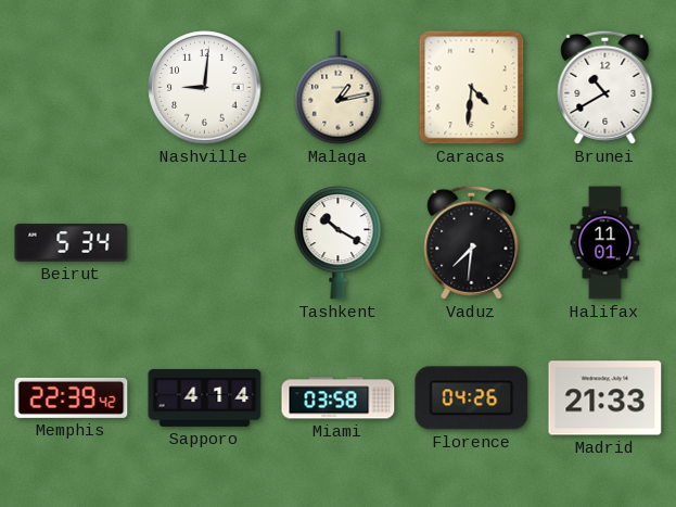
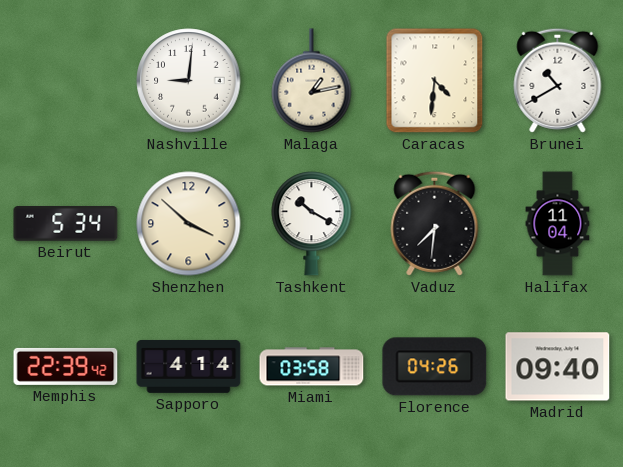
Shenzhen: none -> 3:52 (189, 224)
Halifax: 11:01 -> 11:04 (558, 224)
Madrid: 21:33 -> 09:40 (558, 367)
